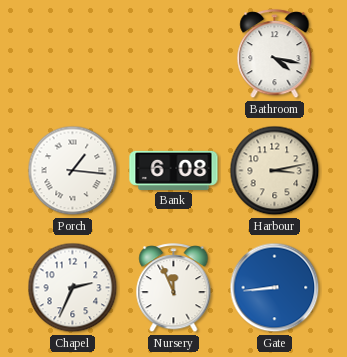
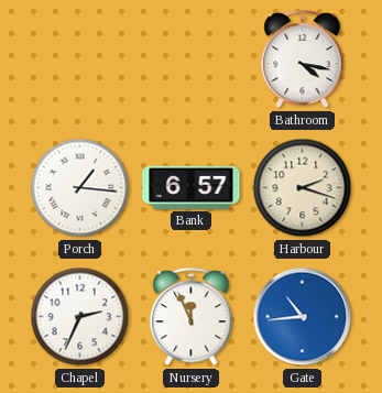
Bank: 6:08 -> 6:57 (192, 187)
Harbour: 3:13 -> 2:18 (303, 188)
Gate: 8:44 -> 10:44 (303, 317)
